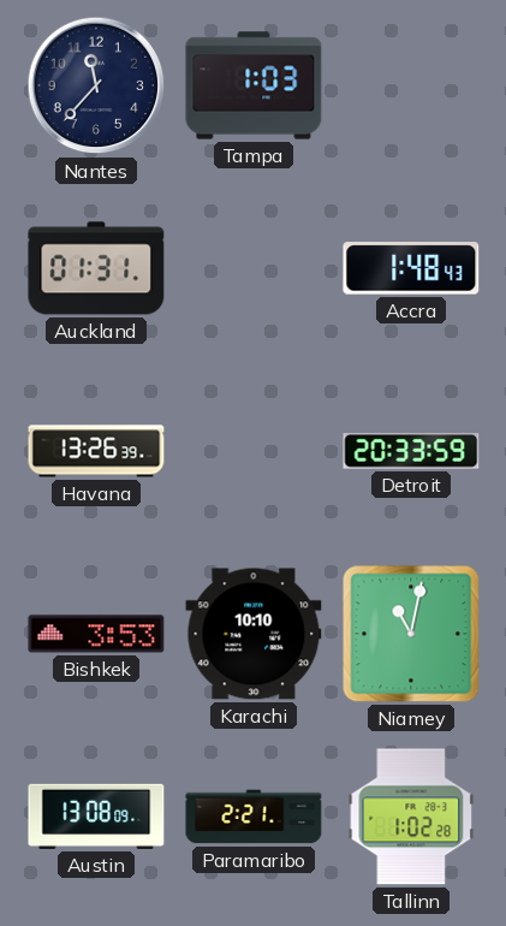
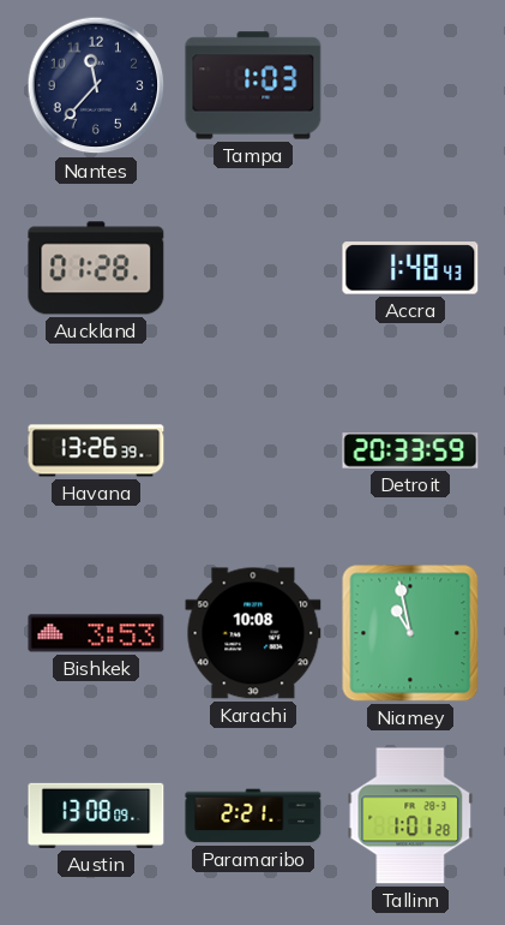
Auckland: 01:31 -> 01:28 (96, 268)
Karachi: 10:10 -> 10:08 (253, 633)
Niamey: 11:02 -> 10:58 (410, 633)
Tallinn: 1:02 -> 1:01 (410, 816)
